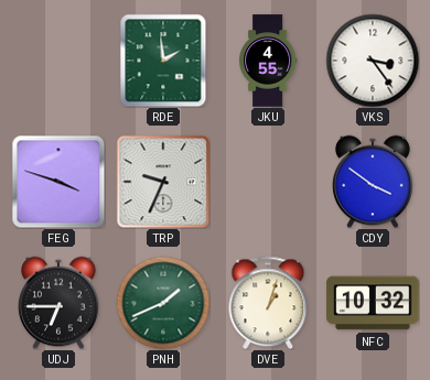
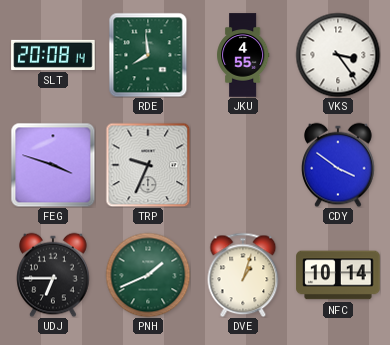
SLT: none -> 20:08 (53, 55)
RDE: 1:59 -> 7:59 (148, 55)
NFC: 10:32 -> 10:14 (338, 275)
